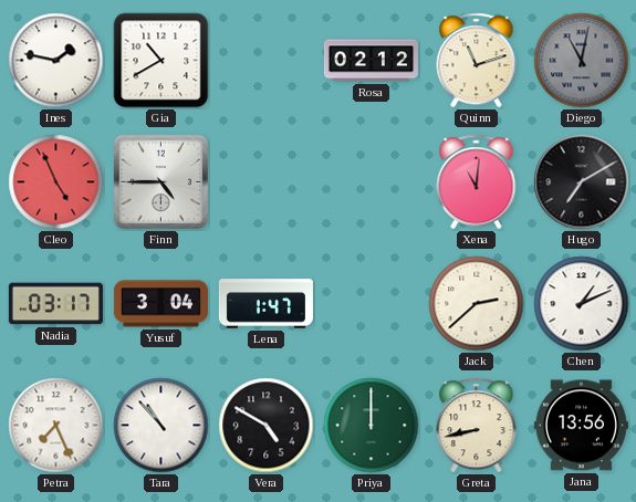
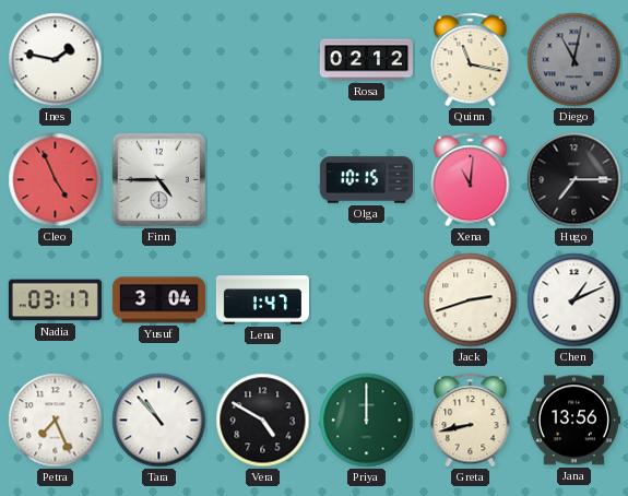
Gia: 10:40 -> none (161, 61)
Quinn: 11:12 -> 11:17 (471, 60)
Olga: none -> 10:15 (366, 180)
Hugo: 7:10 -> 7:15 (574, 180)
Jack: 2:38 -> 2:42 (471, 300)
